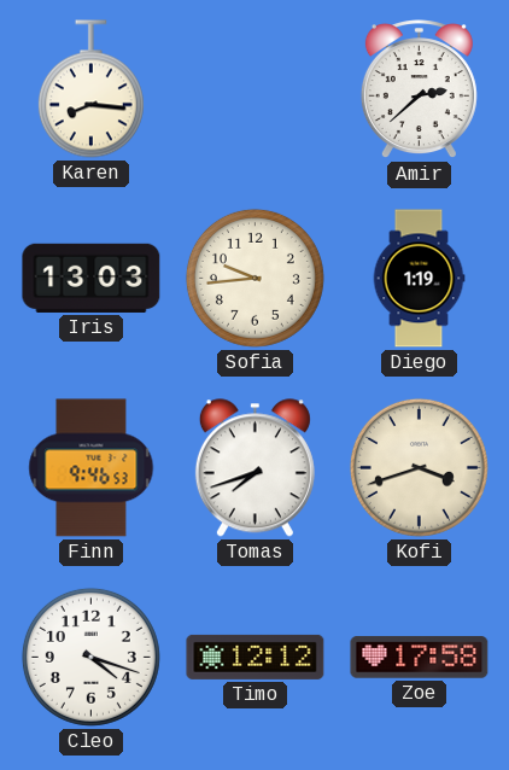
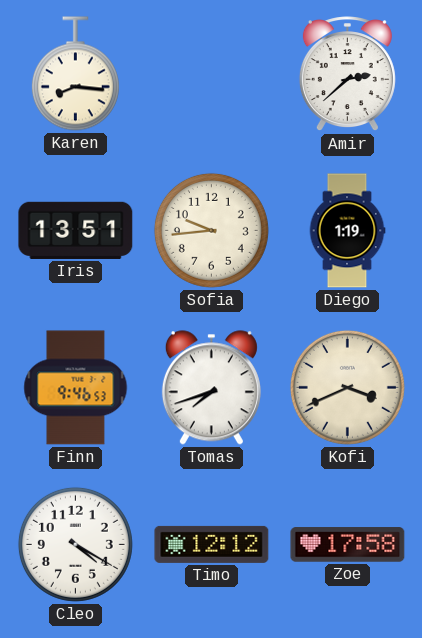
Iris: 13:03 -> 13:51 (76, 230)
Kofi: 3:42 -> 3:41 (347, 387)
Cleo: 4:18 -> 4:20 (75, 544)
